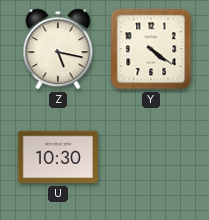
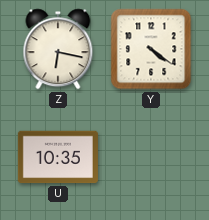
Z: 5:17 -> 6:17 (58, 49)
U: 10:30 -> 10:35 (58, 157)
